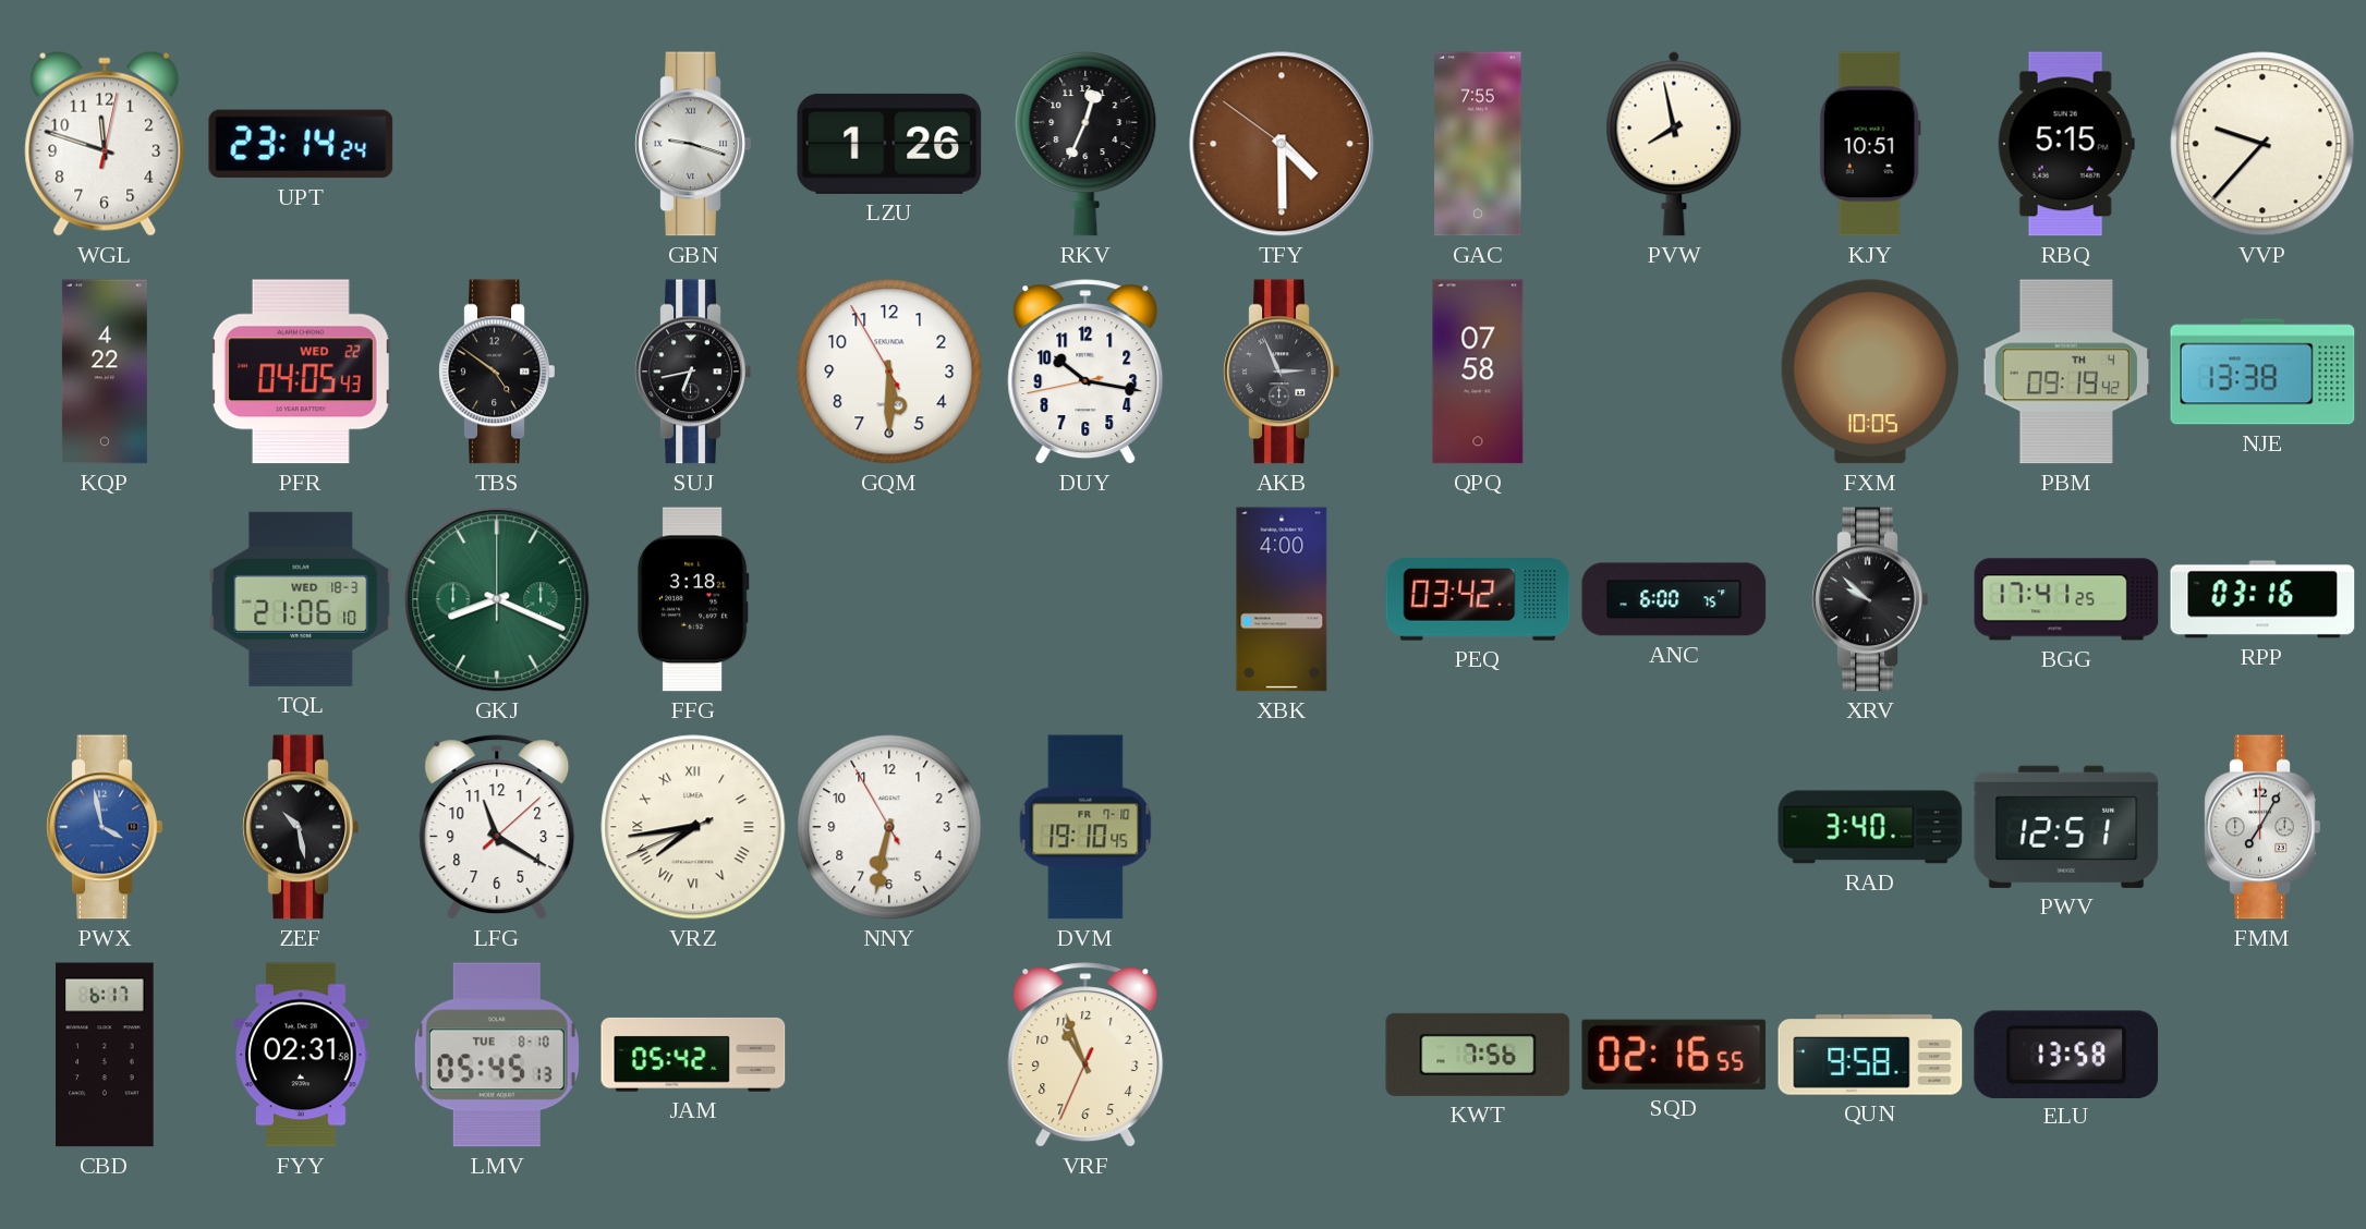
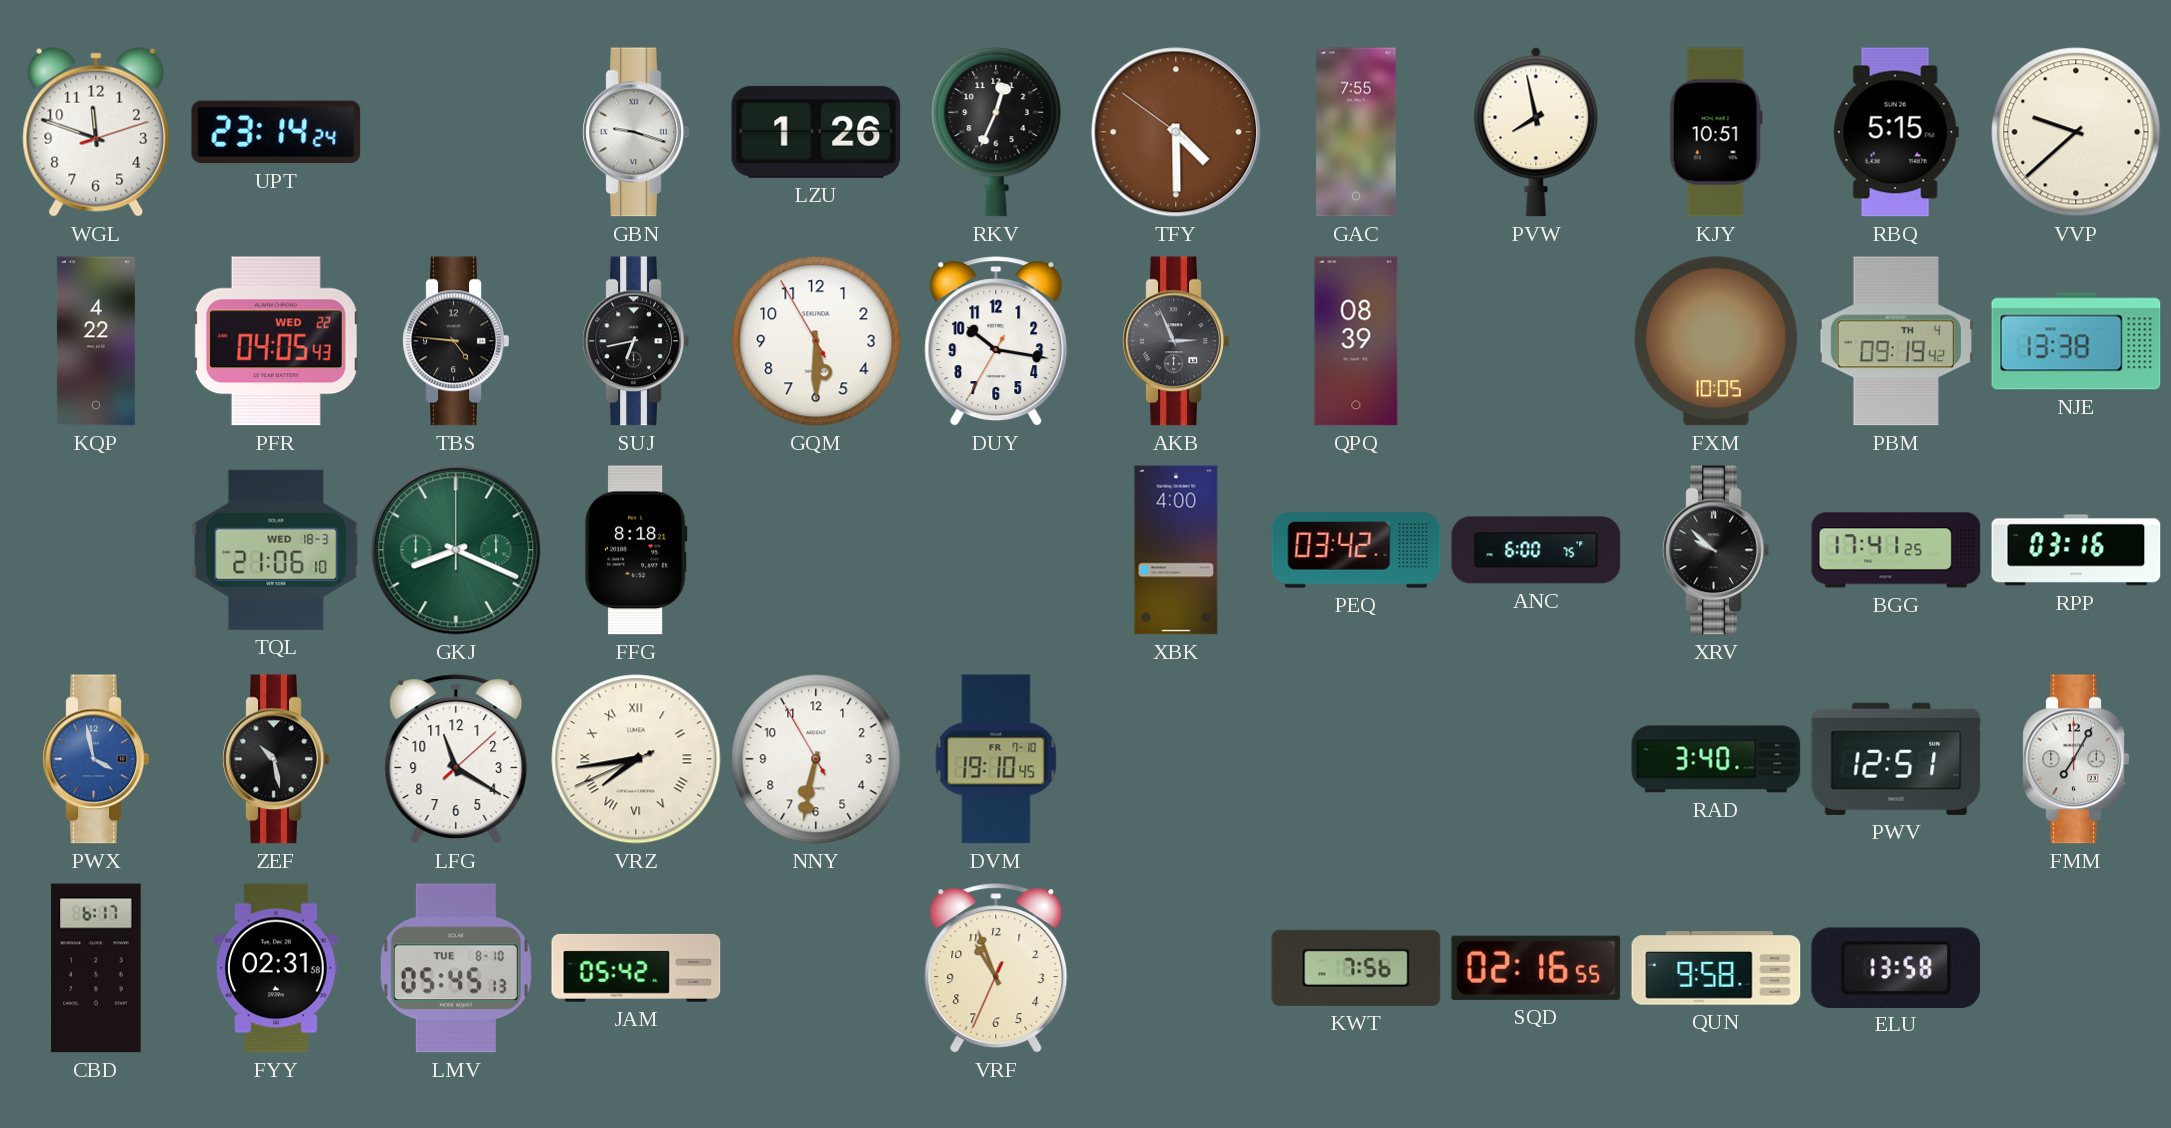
WGL: 11:48:02 -> 11:48:12 (96, 132)
VVP: 9:37 -> 9:38 (2076, 132)
TBS: 4:51 -> 4:46 (456, 341)
DUY: 10:16:43 -> 10:16:35 (996, 342)
QPQ: 07:58 -> 08:39 (1356, 341)
FFG: 3:18 -> 8:18 (636, 550)
